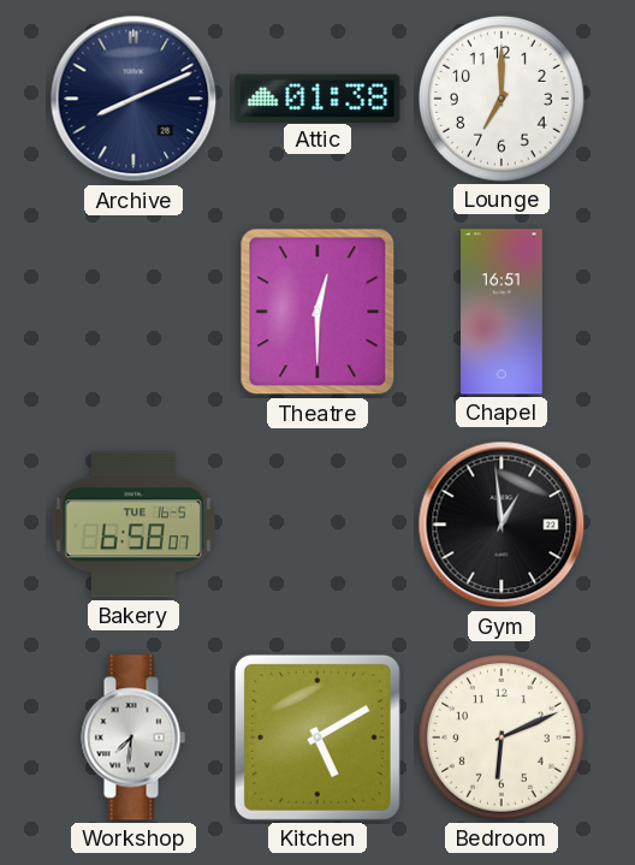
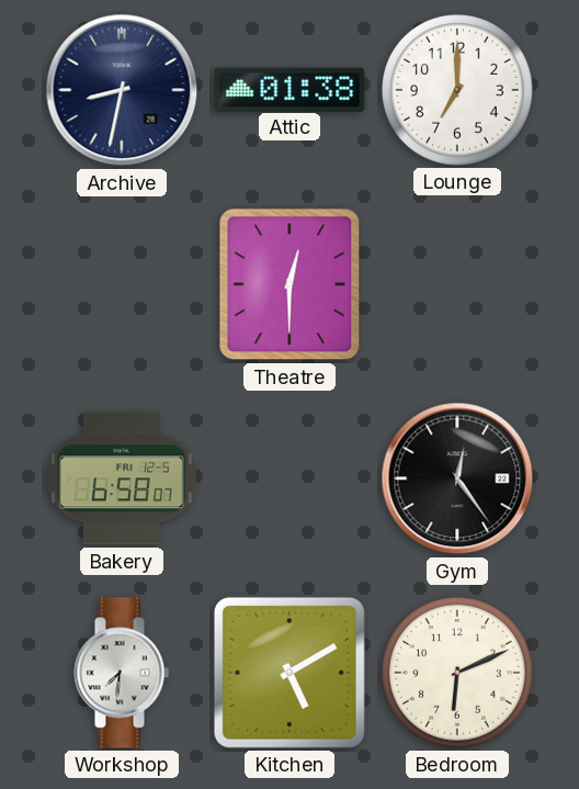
Archive: 8:11 -> 8:32 (122, 90)
Chapel: 16:51 -> none (503, 312)
Bakery date: TUE 16-5 -> FRI 12-5 (122, 478)
Gym: 12:59 -> 12:24 (457, 478)
